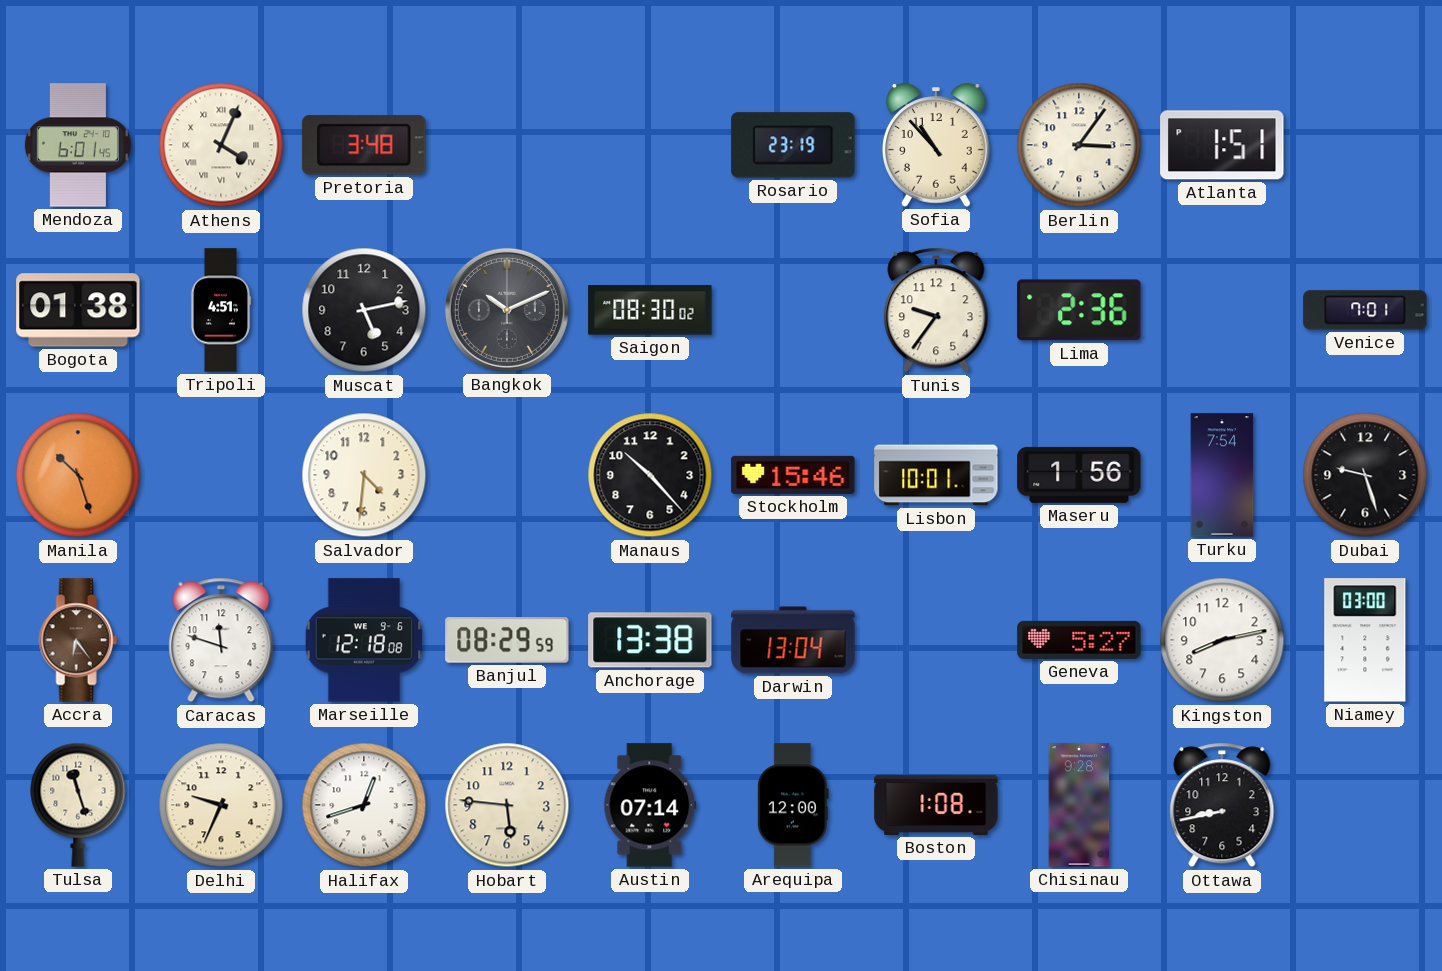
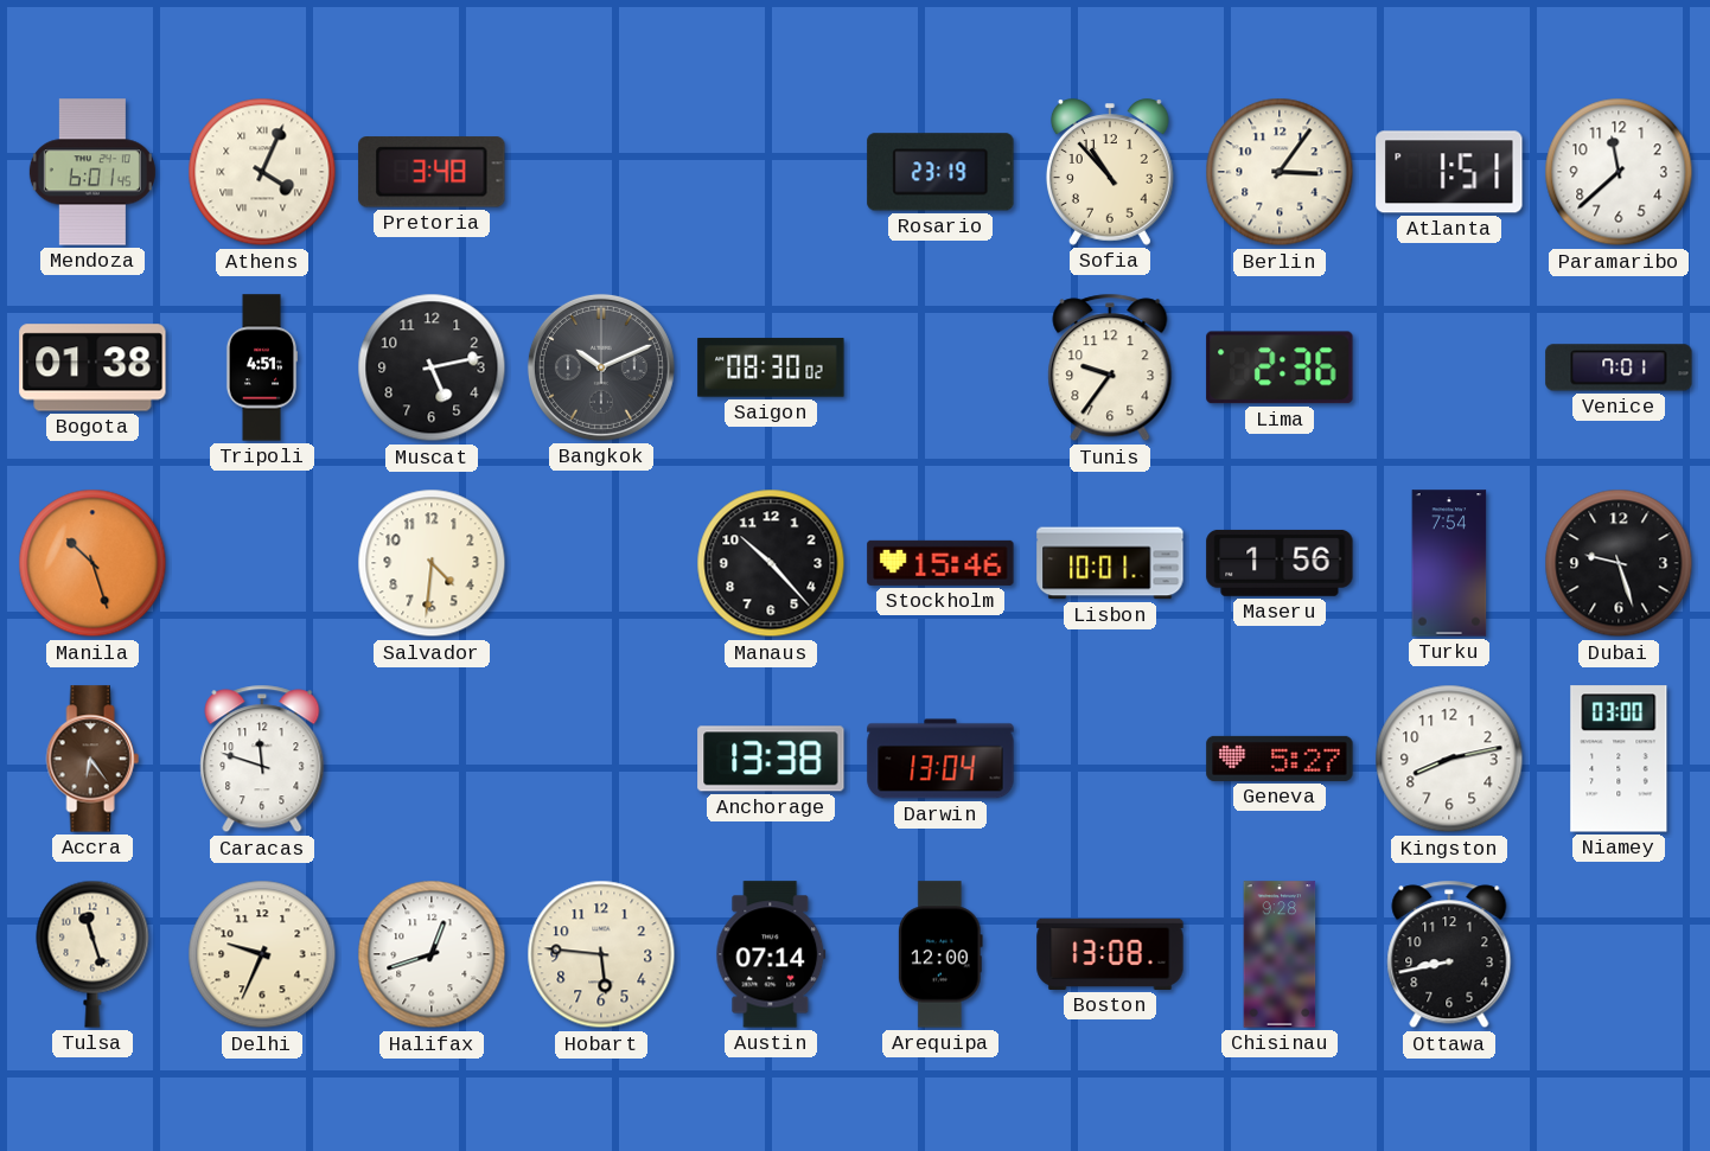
Paramaribo: none -> 11:38 (1619, 172)
Marseille: 12:18 -> none (364, 640)
Banjul: 08:29 -> none (507, 641)
Boston: 1:08 -> 13:08 (1110, 954)
